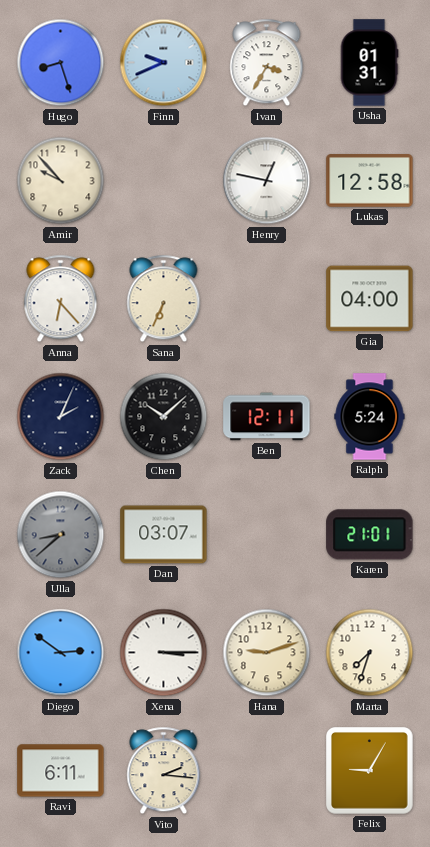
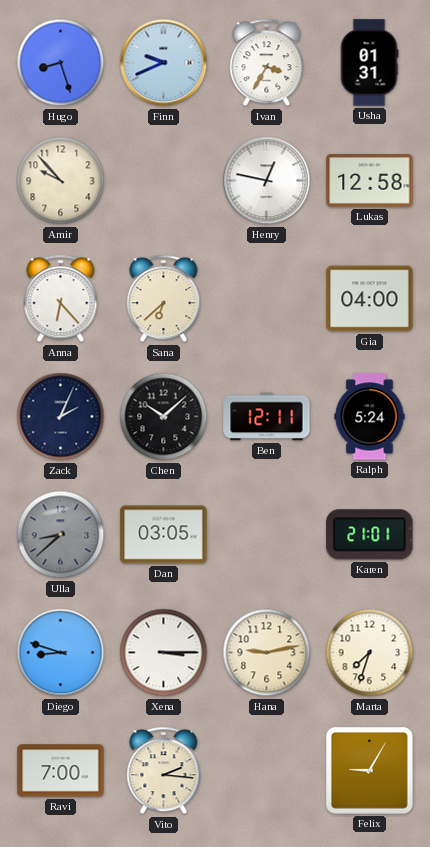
Sana: 6:34 -> 6:38 (164, 299)
Dan: 03:07 -> 03:05 (164, 535)
Diego: 2:51 -> 8:48 (61, 653)
Hana: 9:12 -> 9:13 (267, 653)
Ravi: 6:11 -> 7:00 (61, 771)
